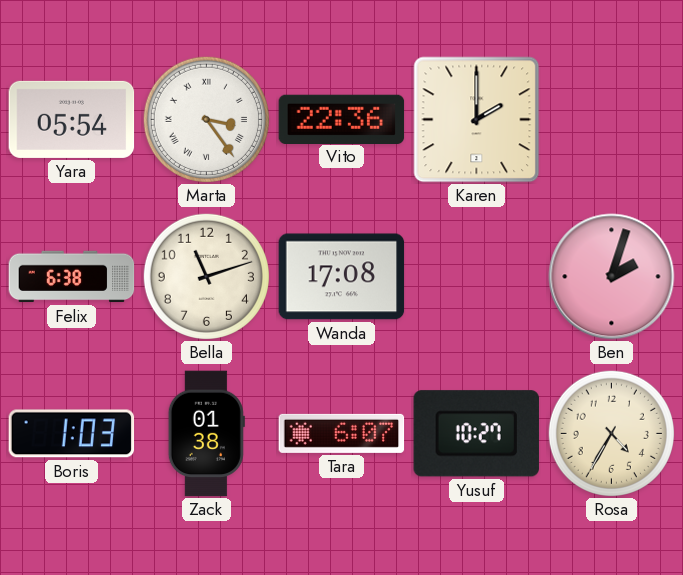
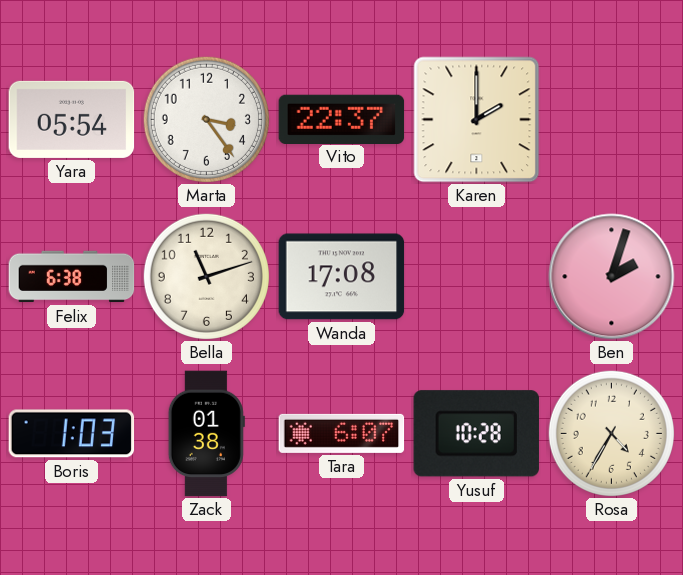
Marta numerals: Roman -> Arabic (206, 119)
Vito: 22:36 -> 22:37 (342, 119)
Yusuf: 10:27 -> 10:28 (476, 434)
